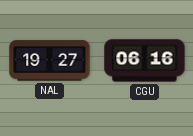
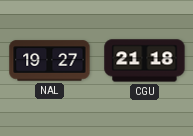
CGU: 06:16 -> 21:18 (145, 61)
